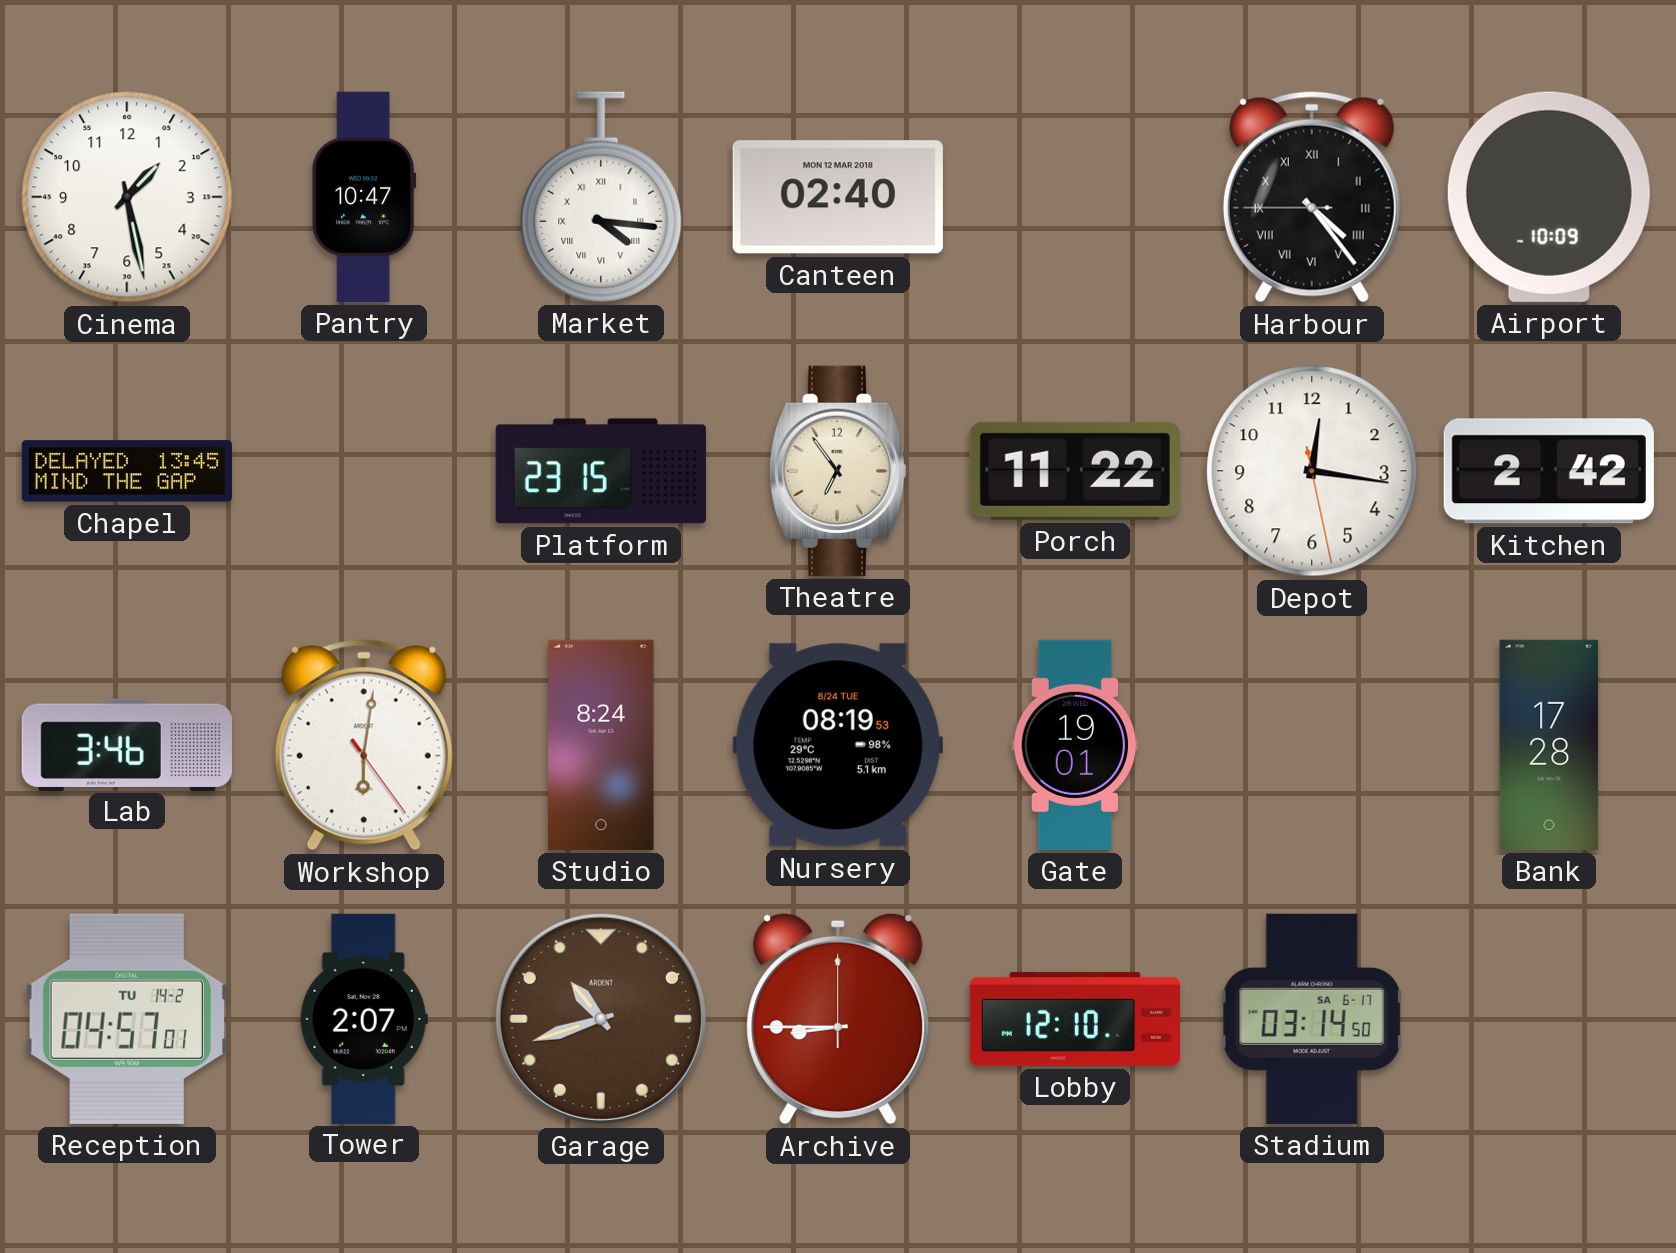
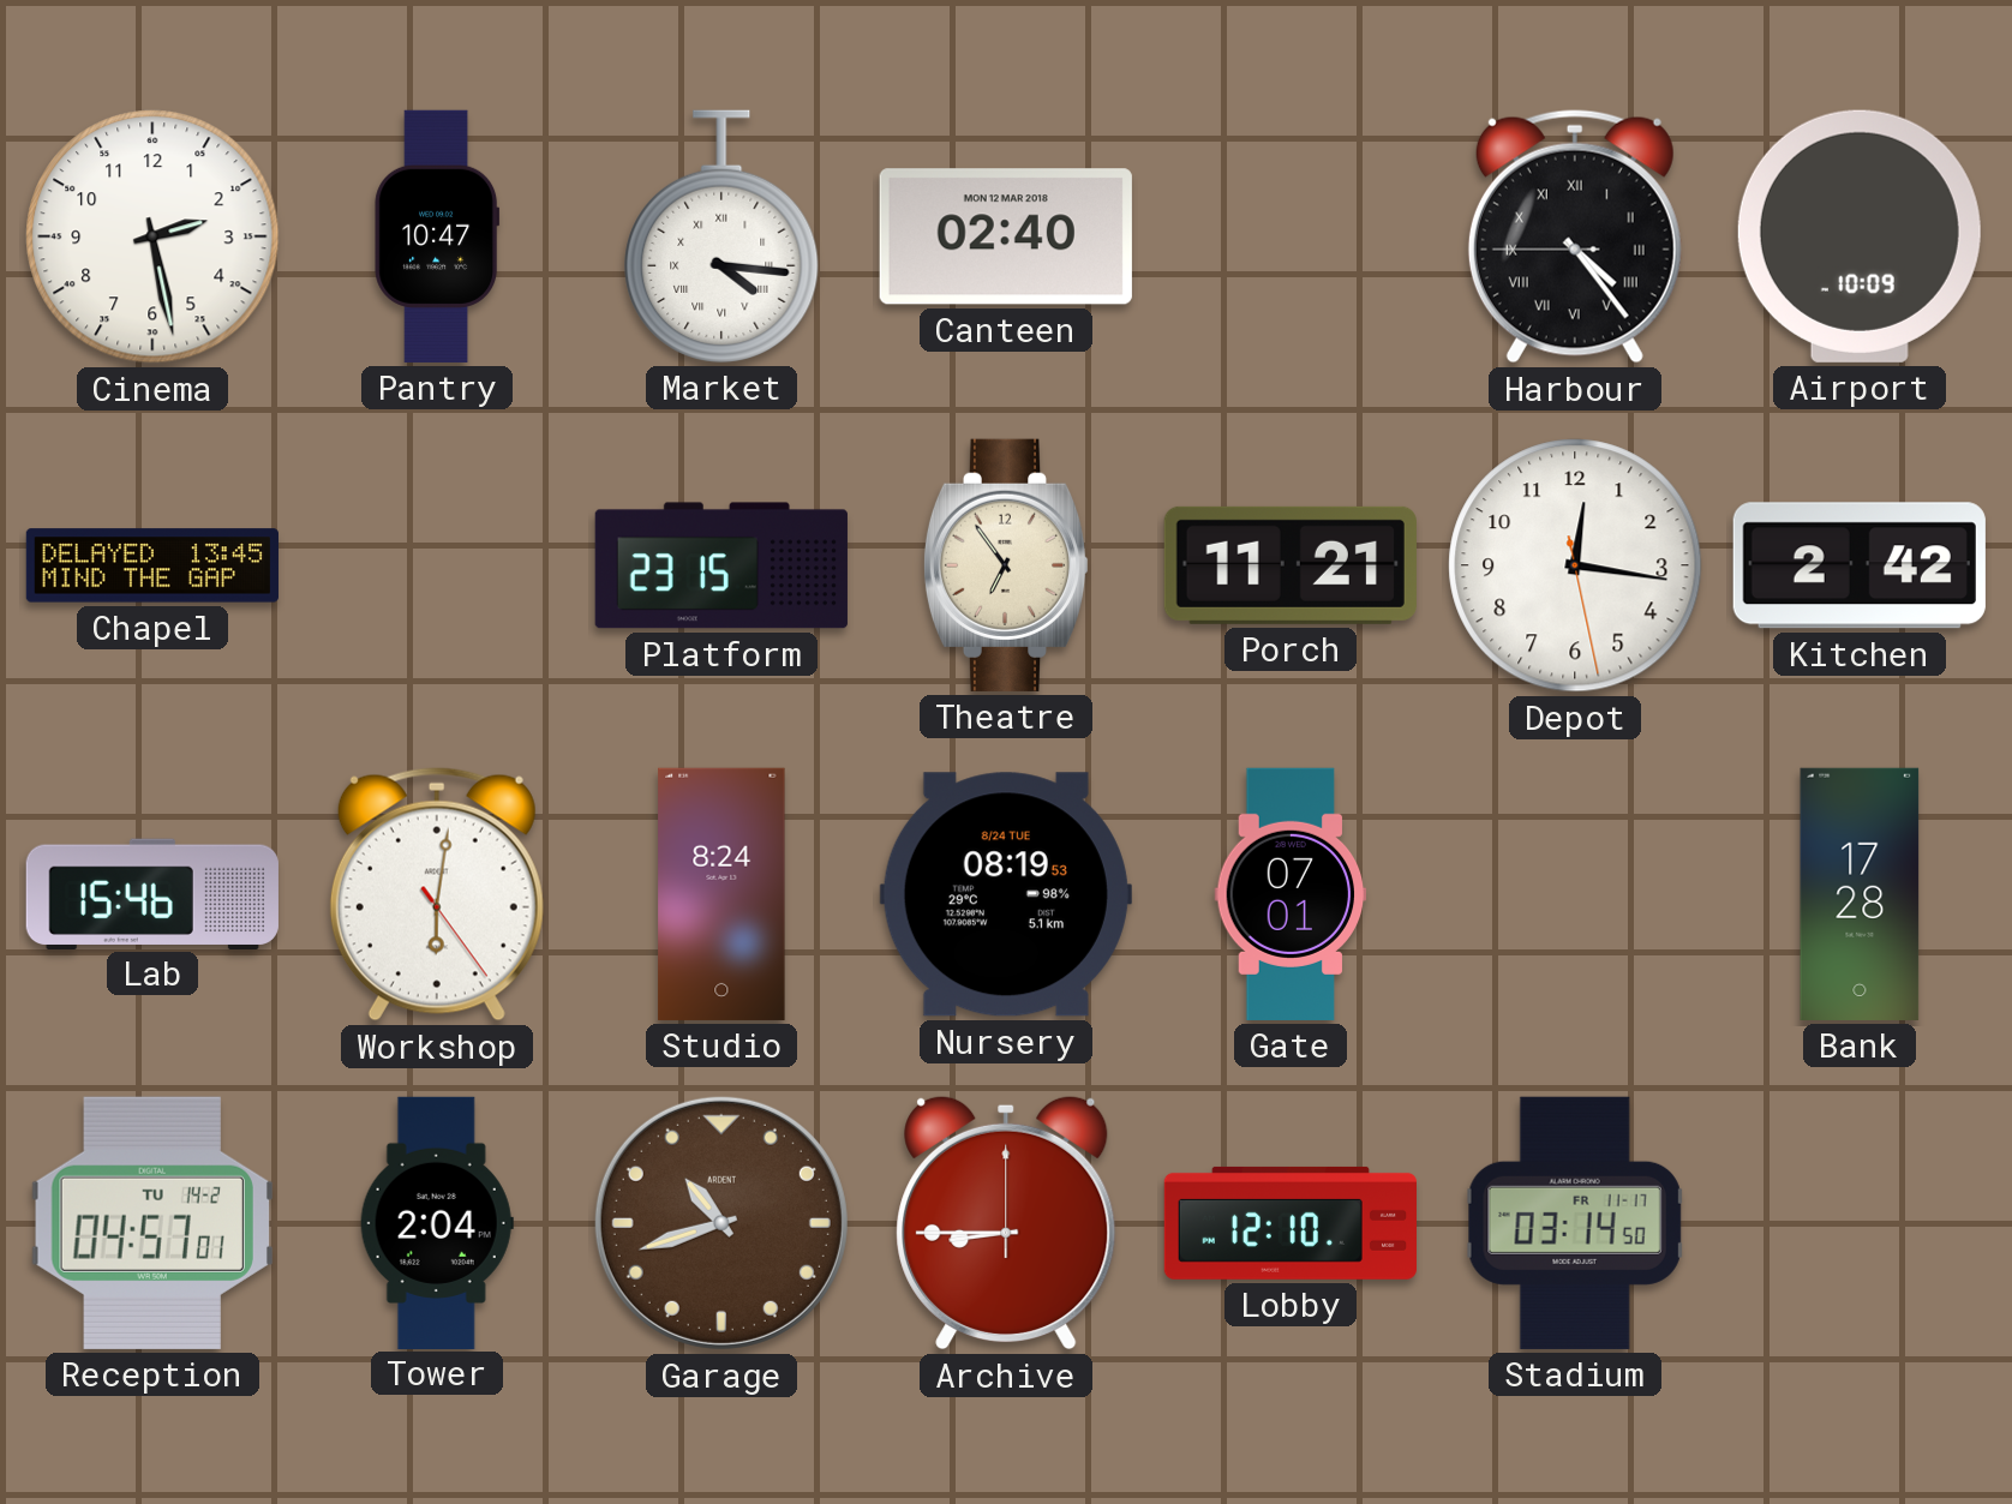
Cinema: 1:28 -> 2:28 (152, 236)
Porch: 11:22 -> 11:21 (1291, 565)
Lab: 3:46 -> 15:46 (152, 893)
Gate: 19:01 -> 07:01 (1291, 894)
Tower: 2:07 -> 2:04 (437, 1222)
Stadium date: SA 6-17 -> FR 11-17 (1575, 1223)
